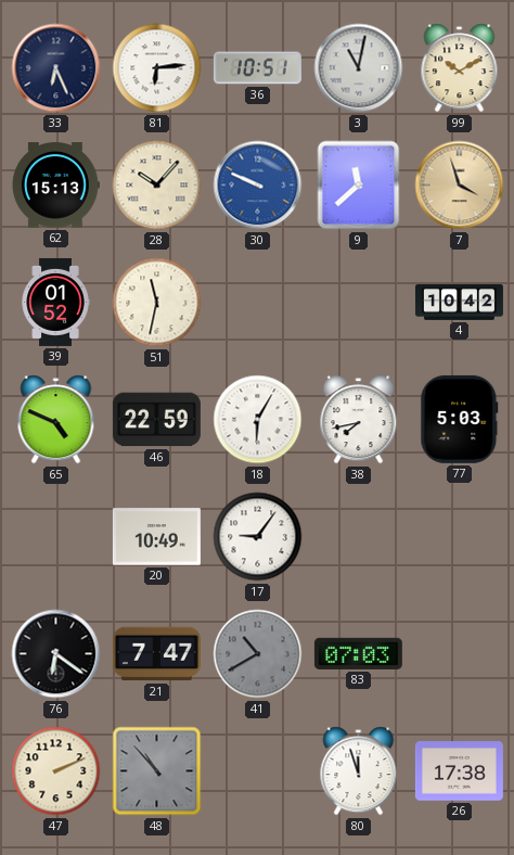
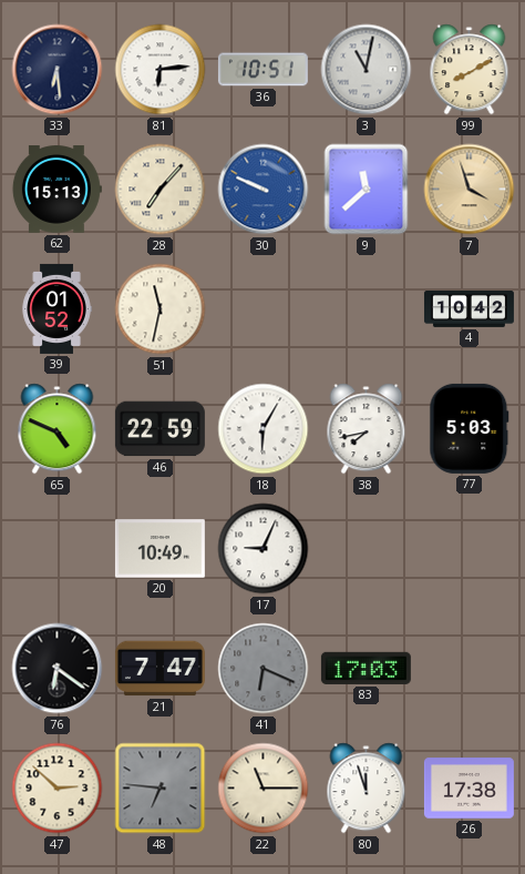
33: 6:26 -> 6:29 (58, 70)
99: 10:10 -> 8:10 (470, 70)
28: 10:07 -> 7:07 (161, 190)
17: 9:06 -> 9:04 (264, 549)
41: 10:40 -> 6:19 (264, 669)
83: 07:03 -> 17:03 (366, 668)
47: 2:11 -> 2:52 (58, 789)
48: 10:53 -> 6:46 (161, 789)
22: none -> 11:15 (264, 789)
